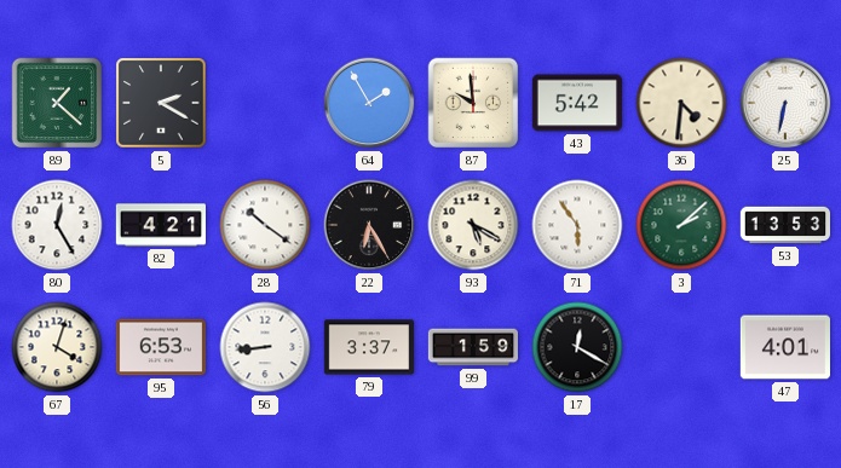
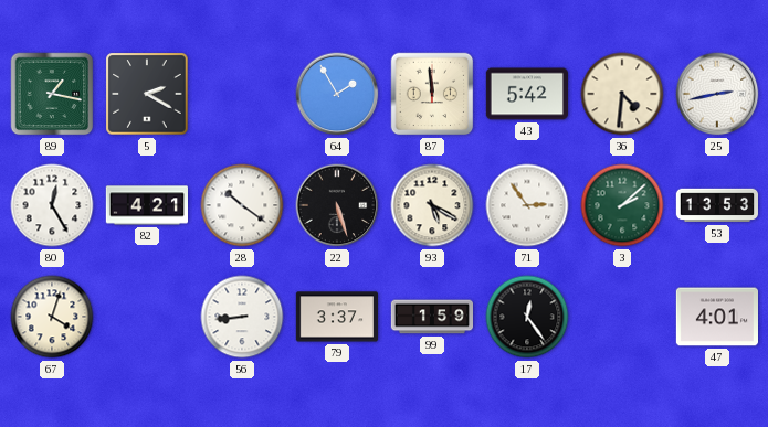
89: 1:22 -> 1:17 (52, 94)
87: 9:59 -> 11:59 (432, 94)
25: 6:32 -> 2:43 (717, 94)
22: 6:25 -> 5:27 (337, 205)
71: 5:54 -> 2:54 (527, 205)
95: 6:53 -> none (160, 347)
17: 12:20 -> 12:24 (527, 317)
